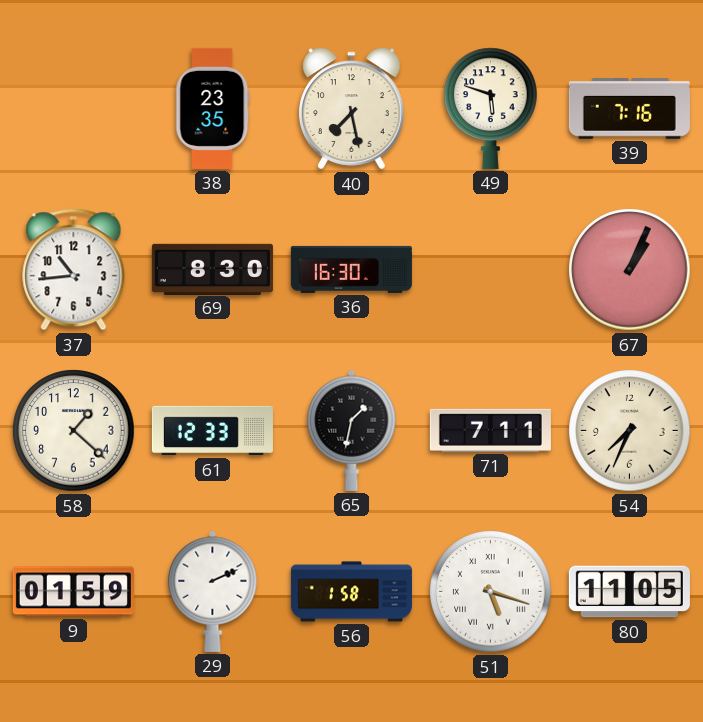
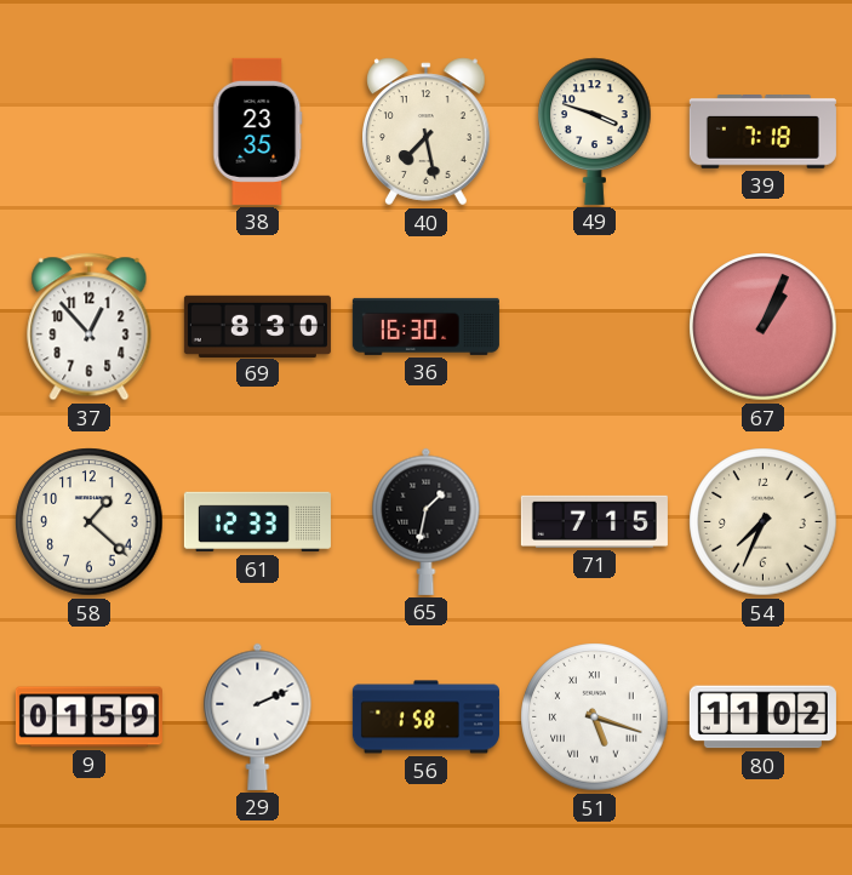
49: 5:48 -> 3:48 (595, 131)
39: 7:16 -> 7:18 (762, 132)
37: 10:44 -> 12:53 (90, 327)
71: 7:11 -> 7:15 (594, 521)
80: 11:05 -> 11:02 (762, 717)
